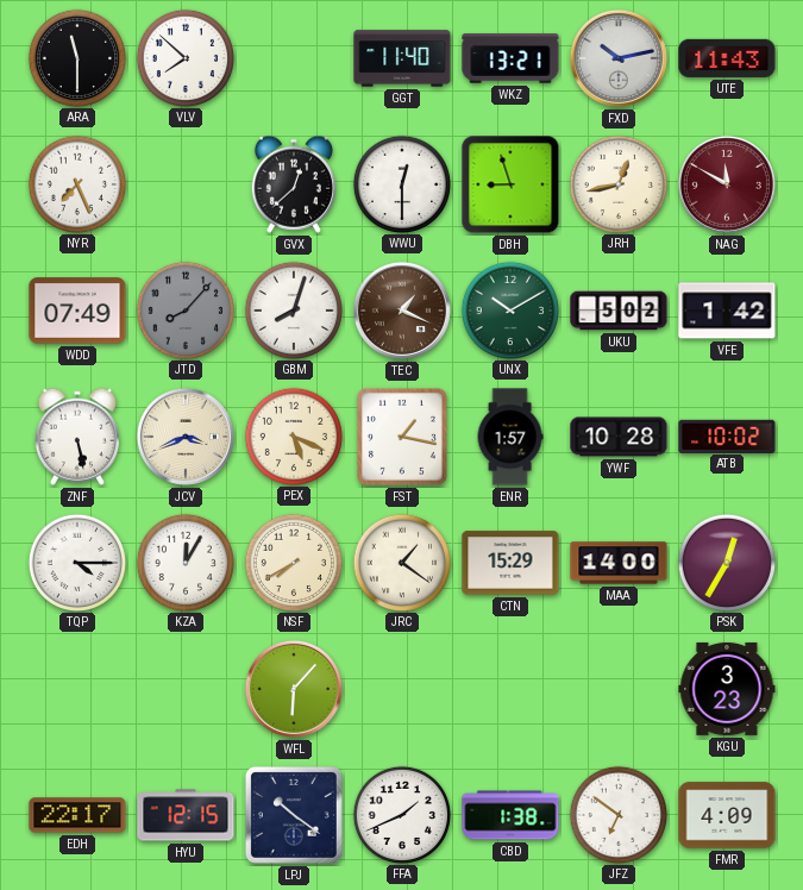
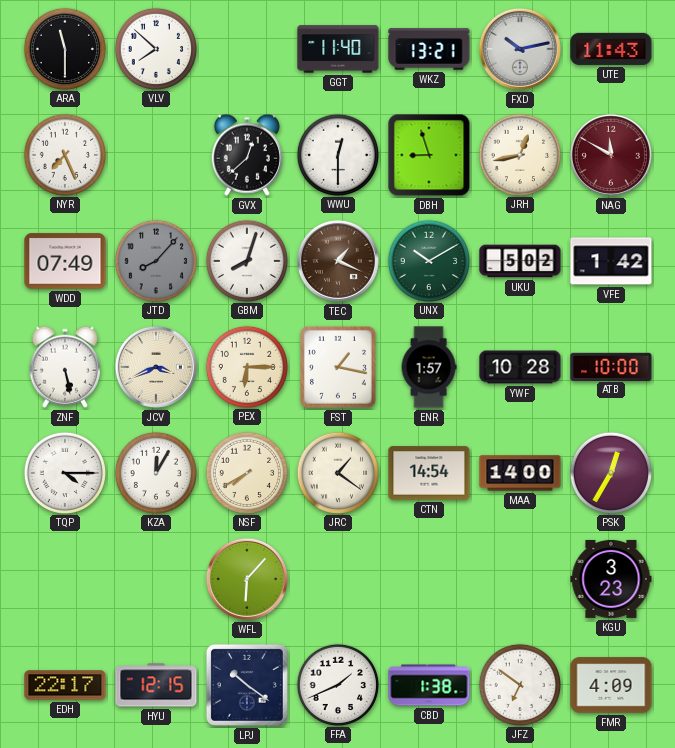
PEX: 5:19 -> 6:15 (246, 366)
ATB: 10:02 -> 10:00 (611, 366)
CTN: 15:29 -> 14:54 (429, 473)
